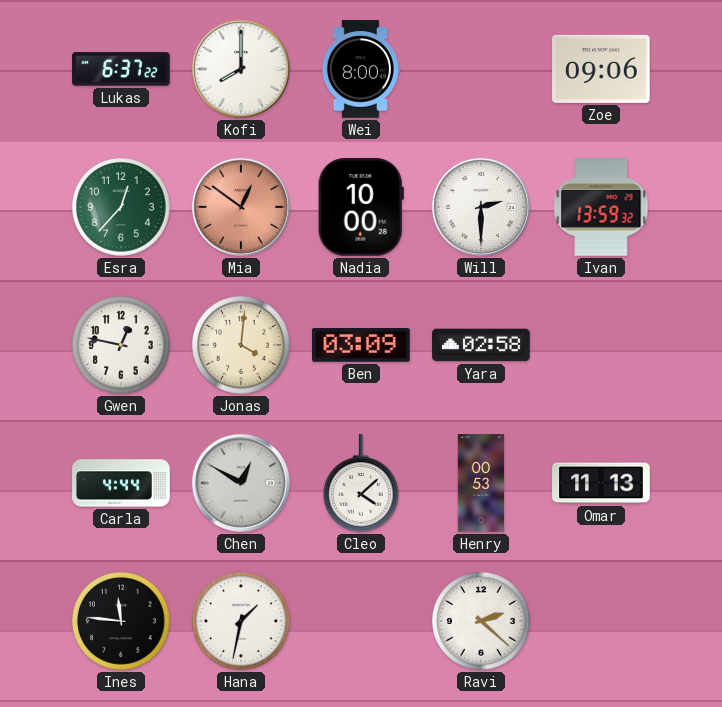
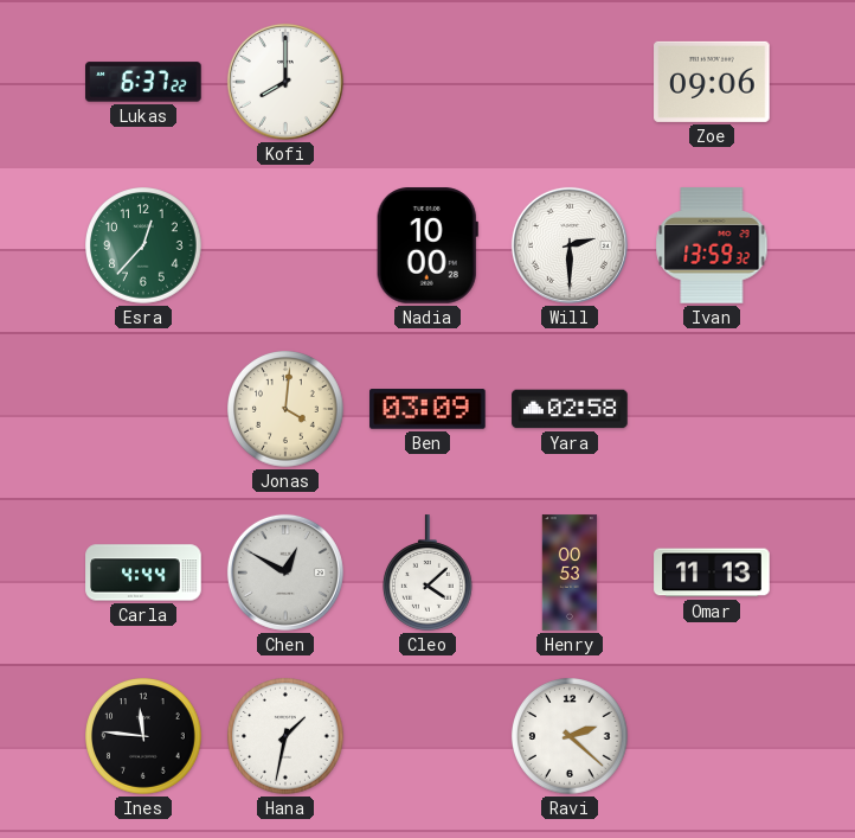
Wei: 8:00 -> none (361, 69)
Mia: 12:51 -> none (241, 207)
Gwen: 12:47 -> none (122, 346)
